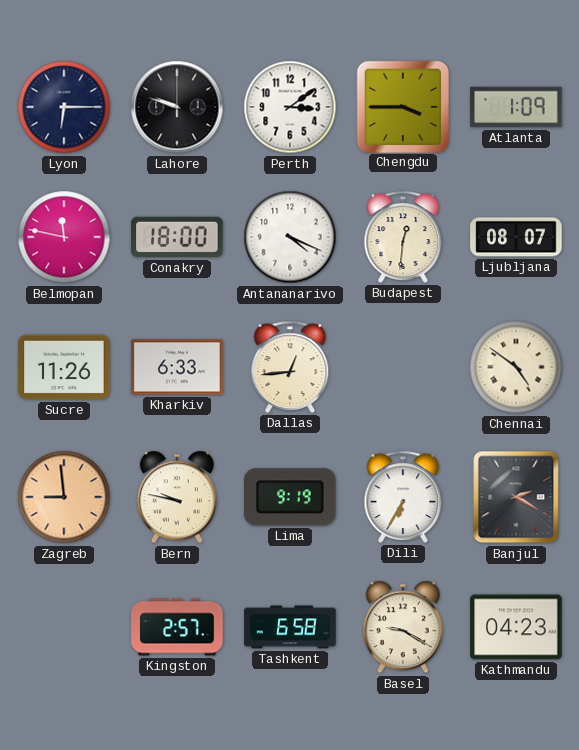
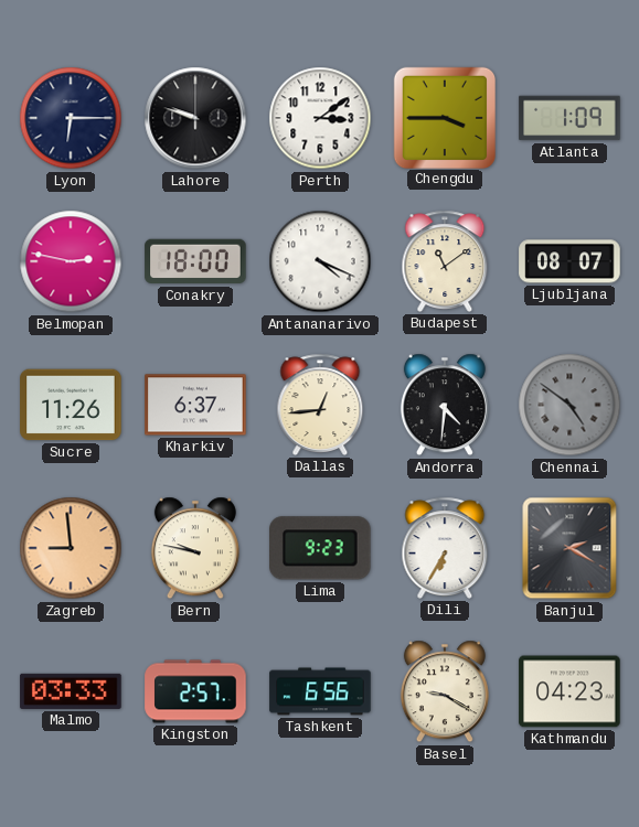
Belmopan: 11:47 -> 2:47 (71, 261)
Budapest: 12:31 -> 11:09 (445, 261)
Kharkiv: 6:33 -> 6:37 (195, 405)
Andorra: none -> 4:31 (445, 405)
Chennai dial: cream -> grey (569, 405)
Lima: 9:19 -> 9:23 (321, 548)
Malmo: none -> 03:33 (71, 691)
Tashkent: 6:58 -> 6:56 (320, 691)
